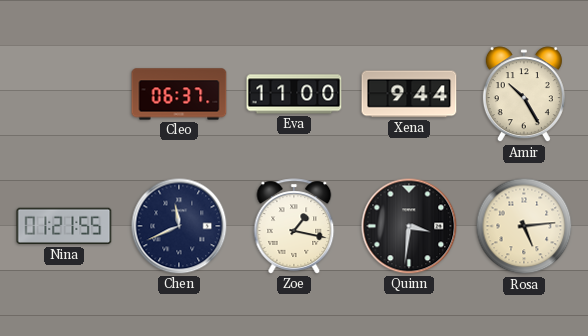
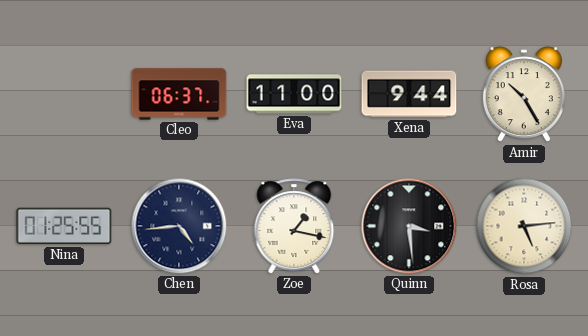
Nina: 01:21 -> 01:25 (64, 226)
Chen: 11:41 -> 4:44 (179, 226)
Quinn: 3:31 -> 3:29 (409, 226)
